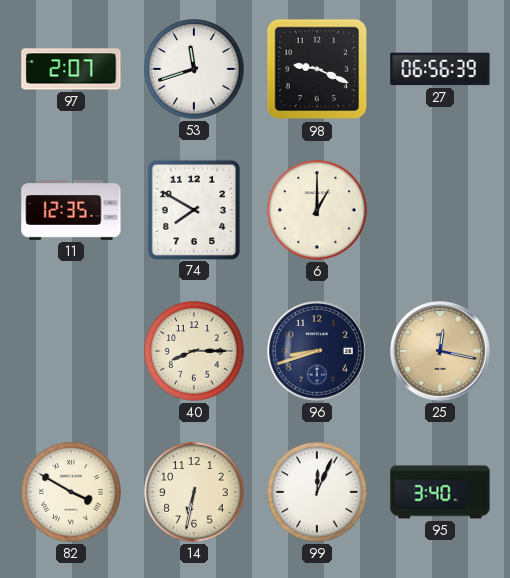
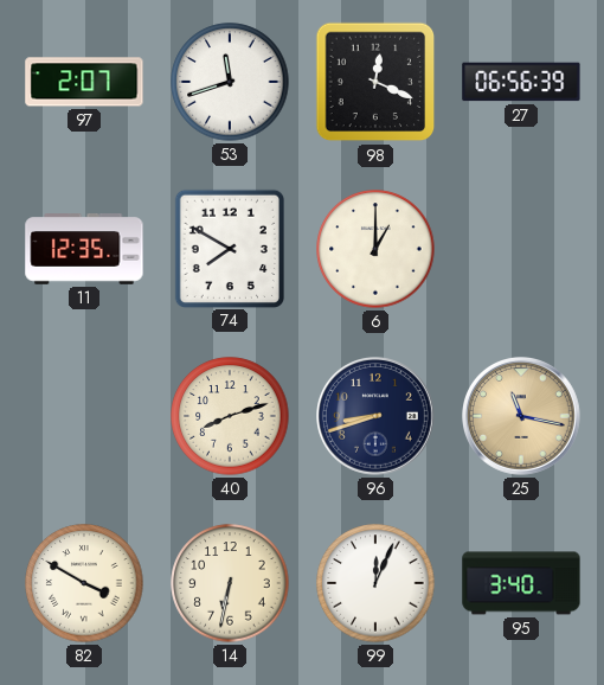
98: 9:19 -> 12:19 (375, 82)
40: 8:15 -> 8:12 (230, 416)
25: 12:17 -> 11:17 (522, 417)
